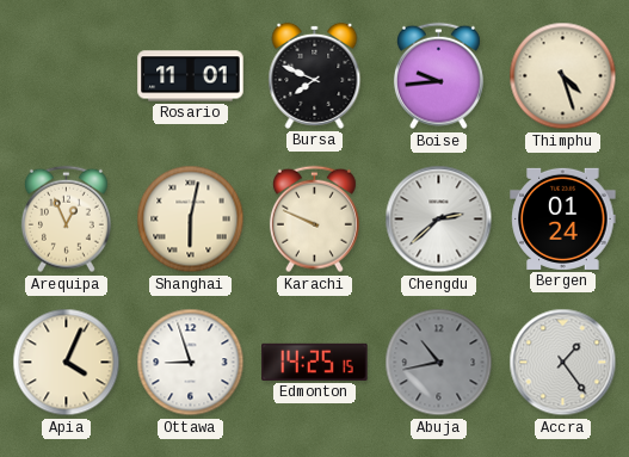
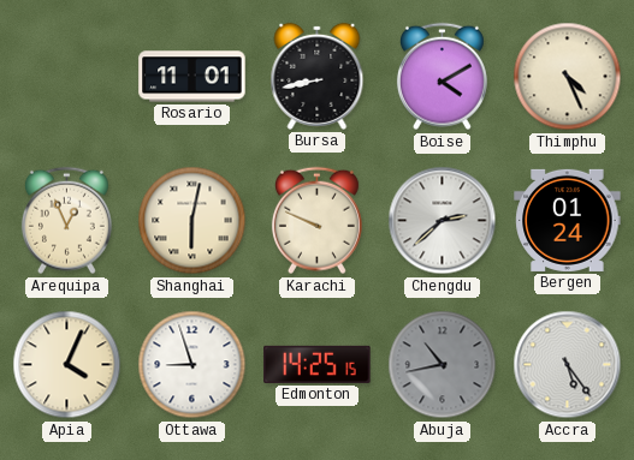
Bursa: 7:49 -> 8:43 (318, 76)
Boise: 9:44 -> 4:10 (442, 77)
Thimphu: 4:27 -> 4:26 (568, 77)
Accra: 1:24 -> 5:24 (568, 365)
